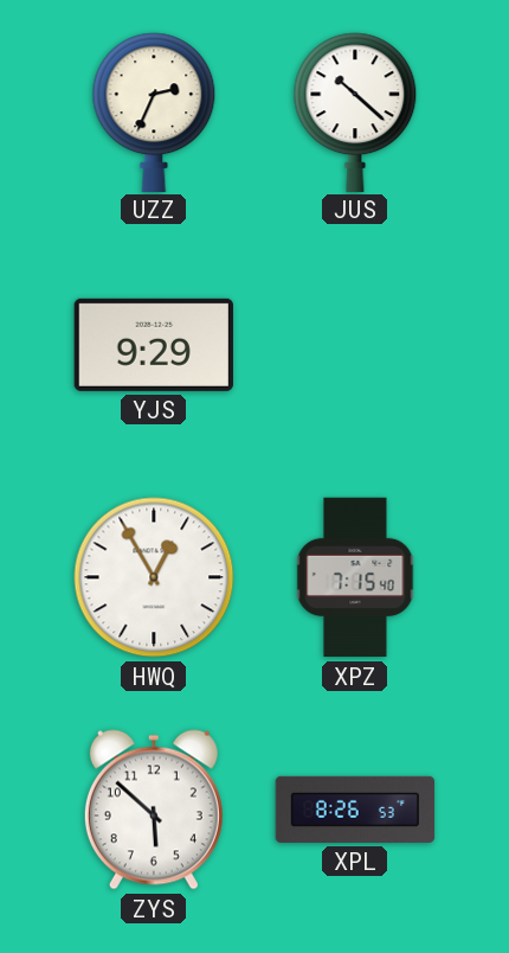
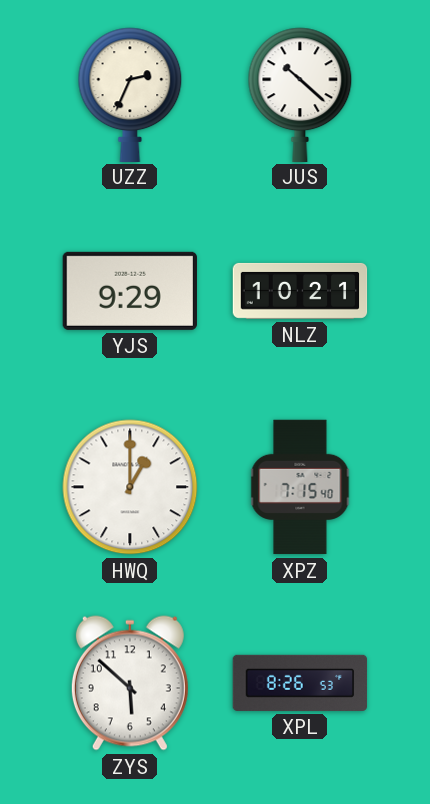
NLZ: none -> 10:21 (300, 291)
HWQ: 12:55 -> 1:00 (130, 487)
